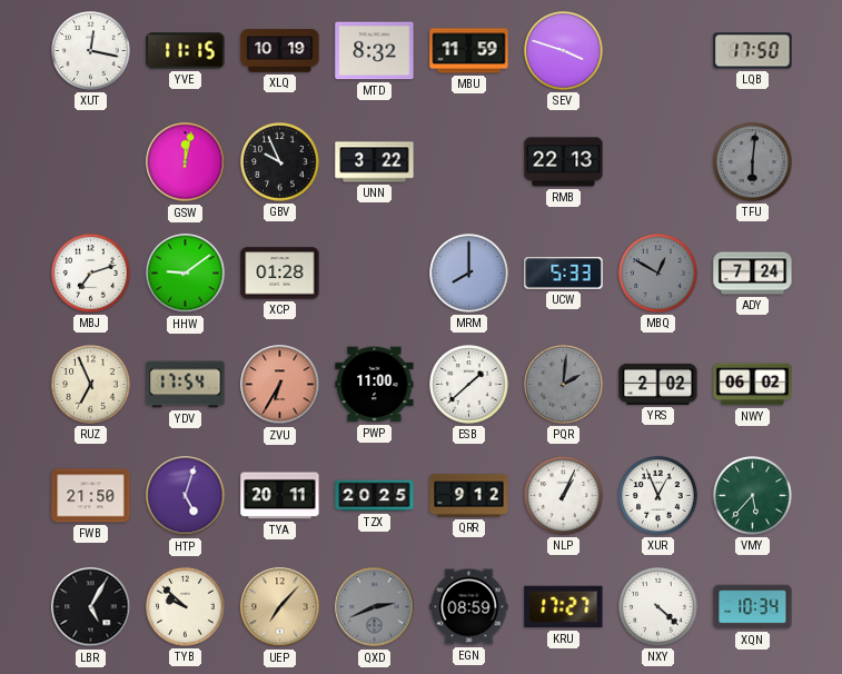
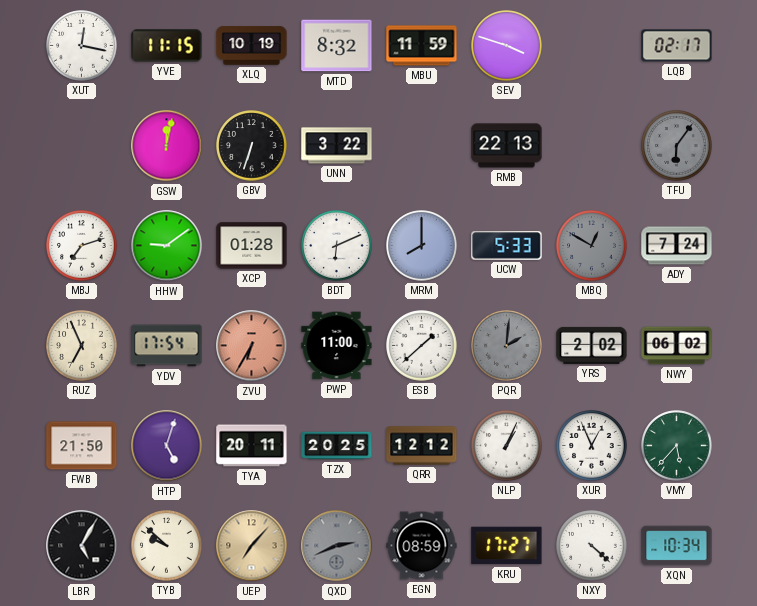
LQB: 17:50 -> 02:17 (677, 46)
GBV: 9:56 -> 6:33 (252, 146)
TFU: 6:01 -> 6:06 (677, 146)
BDT: none -> 6:11 (337, 246)
QRR: 9:12 -> 12:12 (422, 446)
